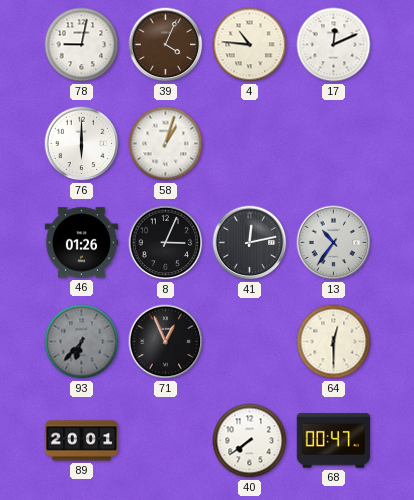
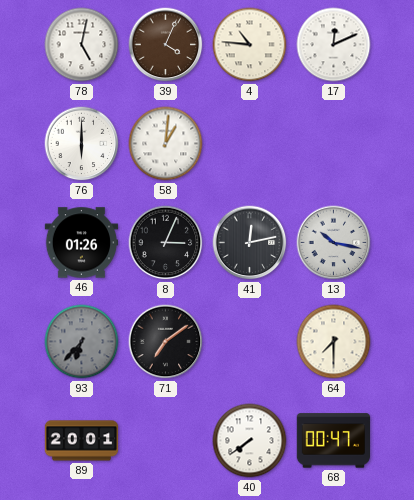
78: 9:02 -> 5:02 (82, 45)
58: 1:03 -> 1:01 (166, 144)
13: 10:36 -> 10:17 (334, 243)
71: 12:56 -> 7:09 (166, 342)
64: 12:30 -> 7:30 (334, 342)
